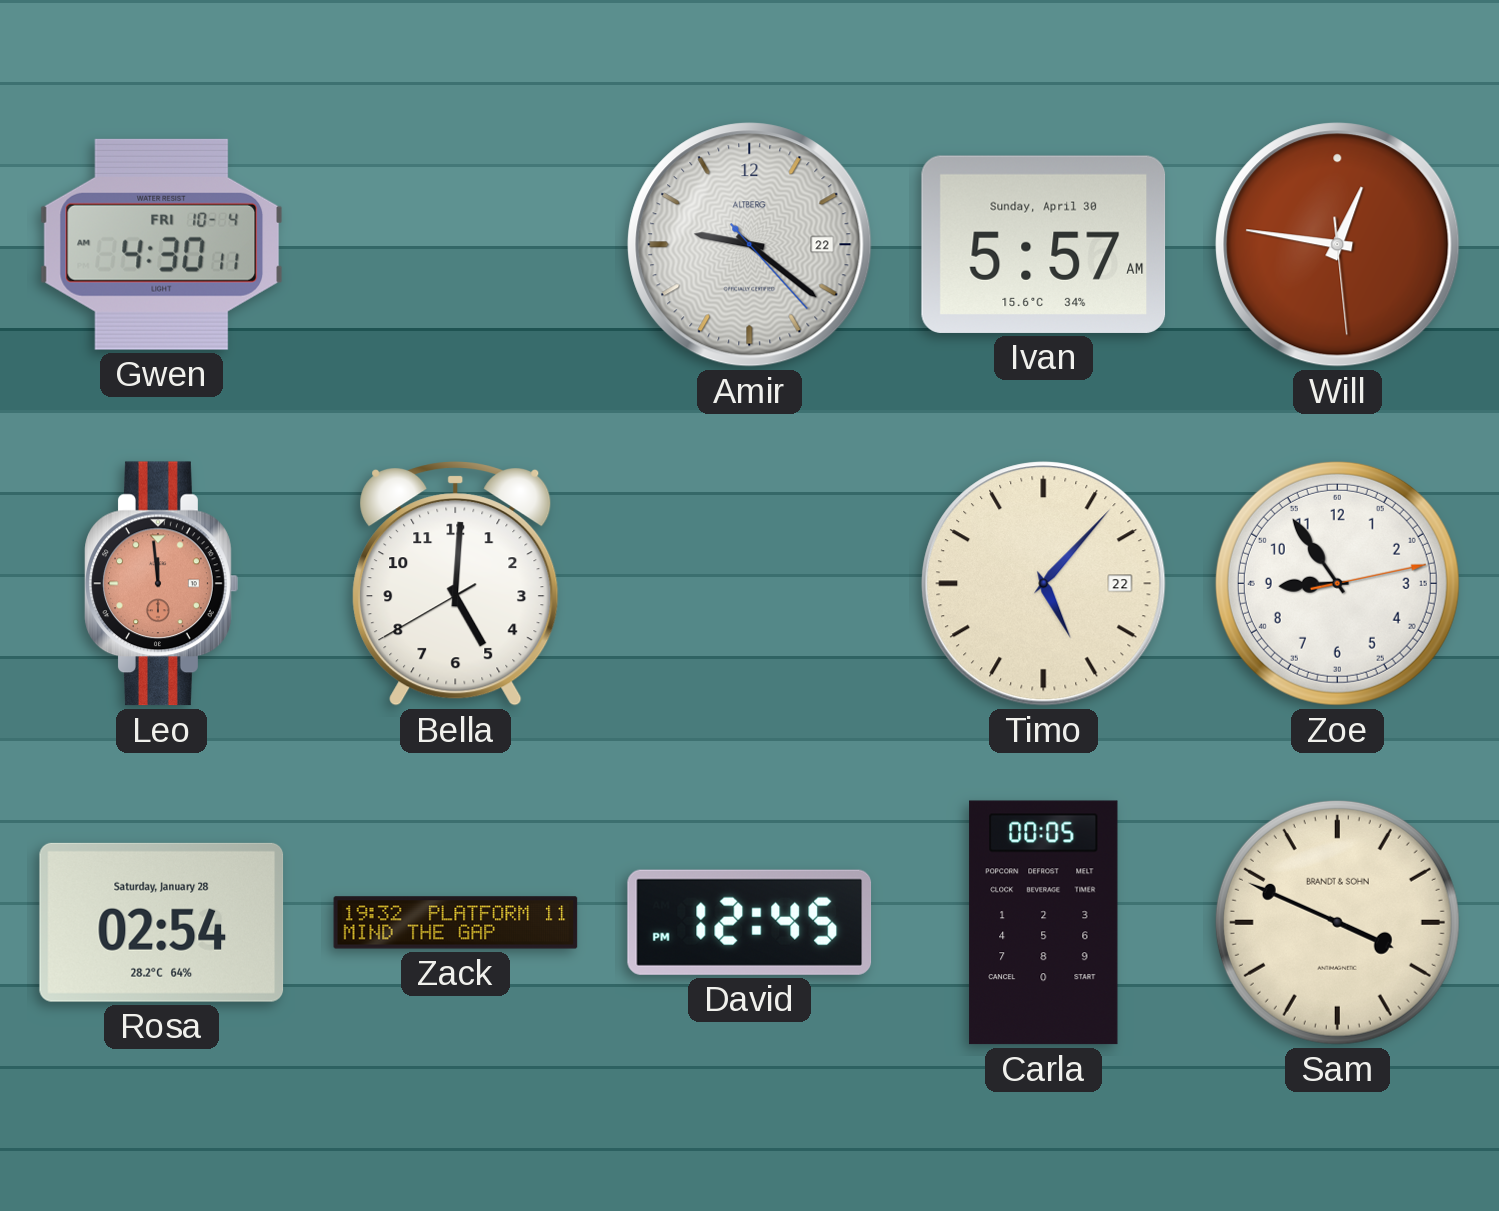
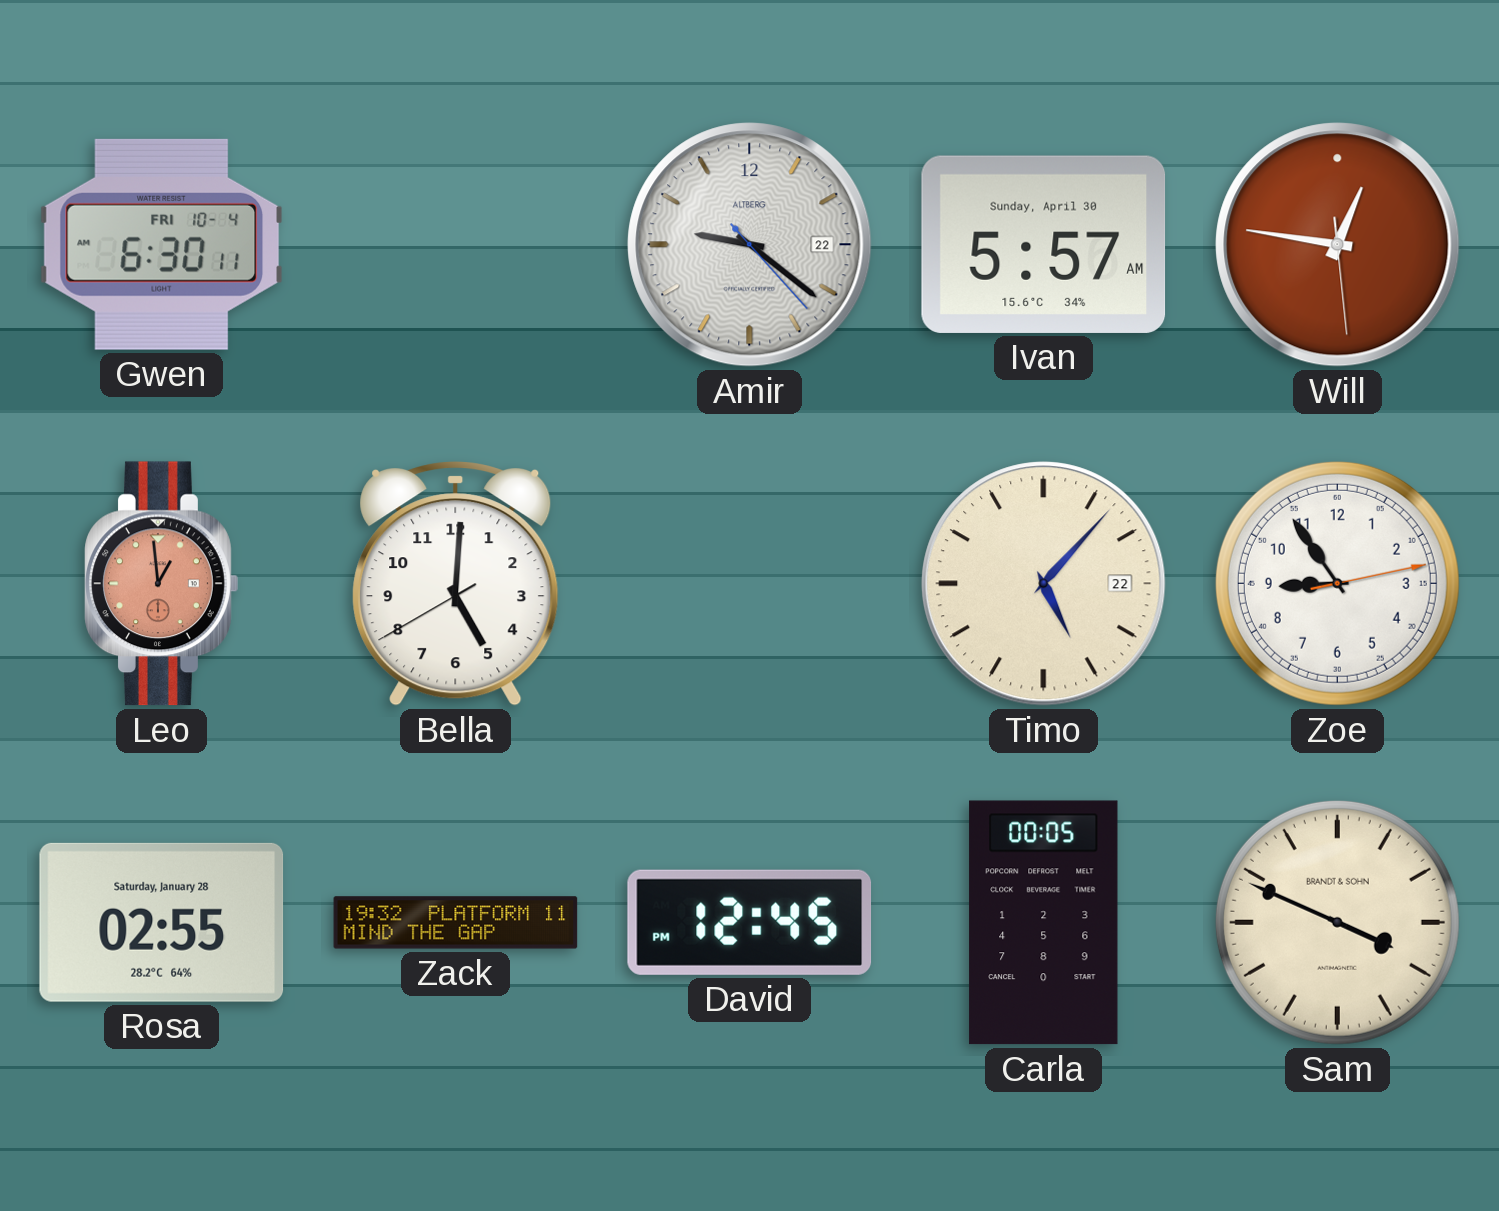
Gwen: 4:30 -> 6:30 (162, 244)
Leo: 11:59 -> 12:59 (162, 584)
Rosa: 02:54 -> 02:55 (162, 922)
